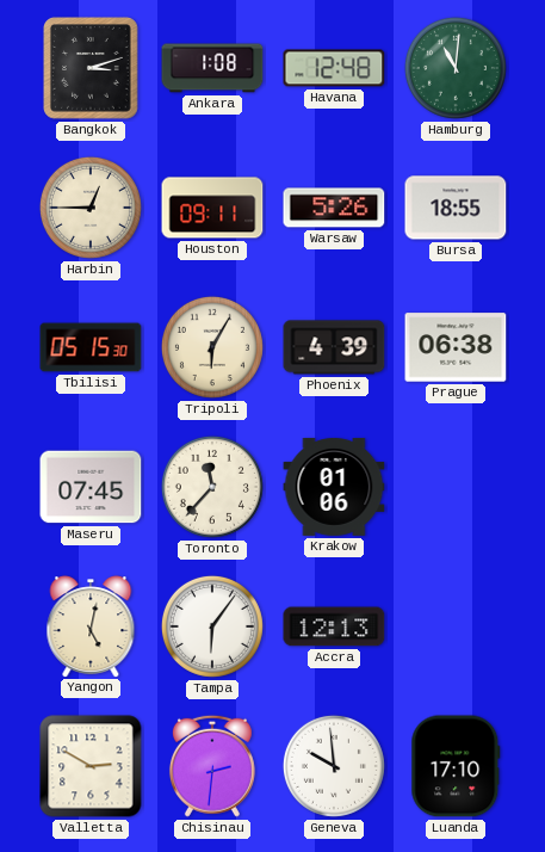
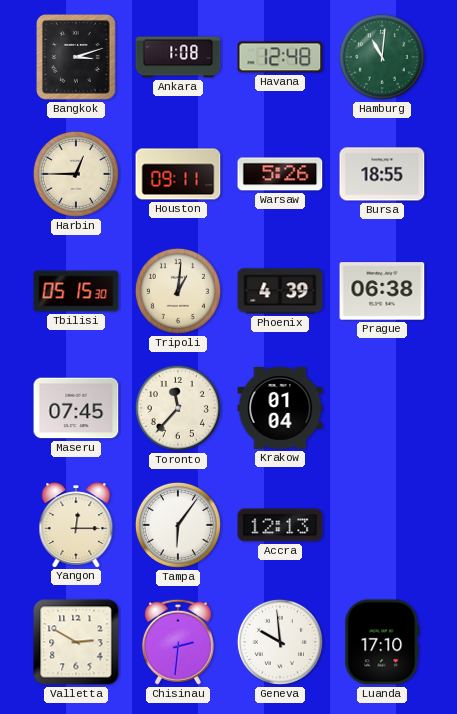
Tripoli: 6:05 -> 1:01 (178, 291)
Krakow: 01:06 -> 01:04 (280, 408)
Yangon: 5:02 -> 12:15 (76, 525)
